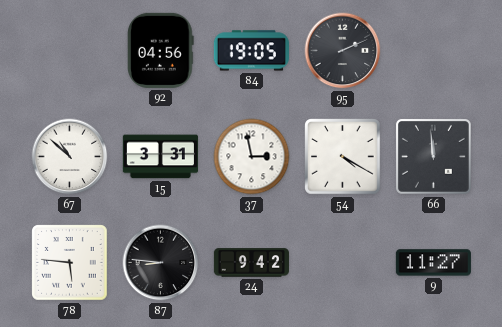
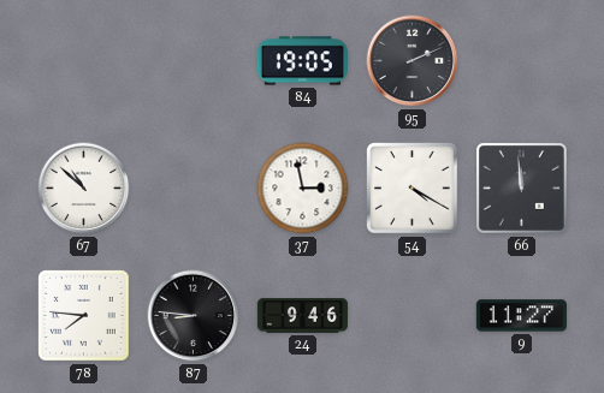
92: 04:56 -> none (161, 50)
15: 3:31 -> none (160, 157)
78: 5:46 -> 7:46 (84, 316)
24: 9:42 -> 9:46 (302, 316)
